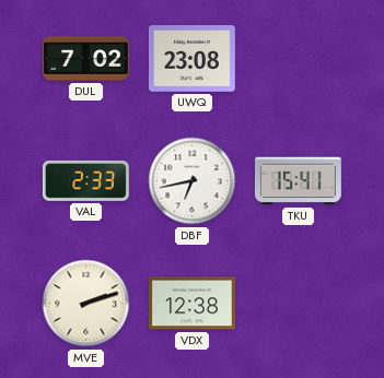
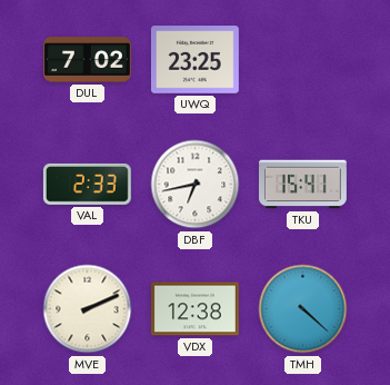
UWQ: 23:08 -> 23:25 (194, 60)
MVE: 2:12 -> 2:11 (88, 309)
TMH: none -> 4:22 (303, 309)
